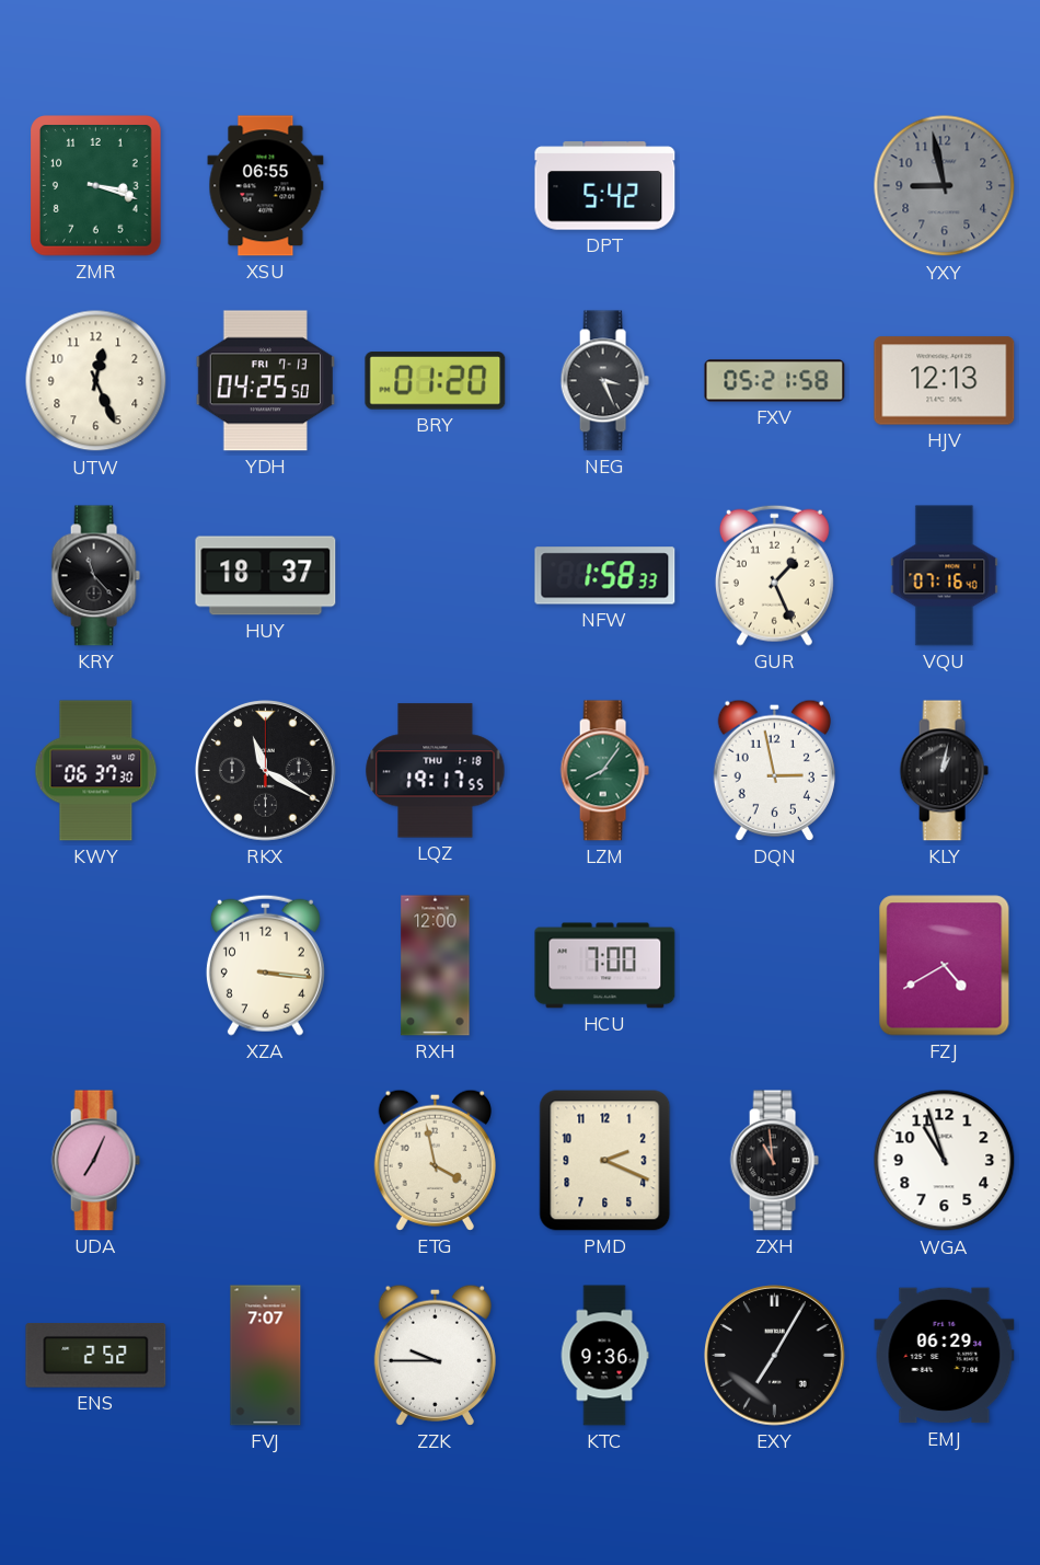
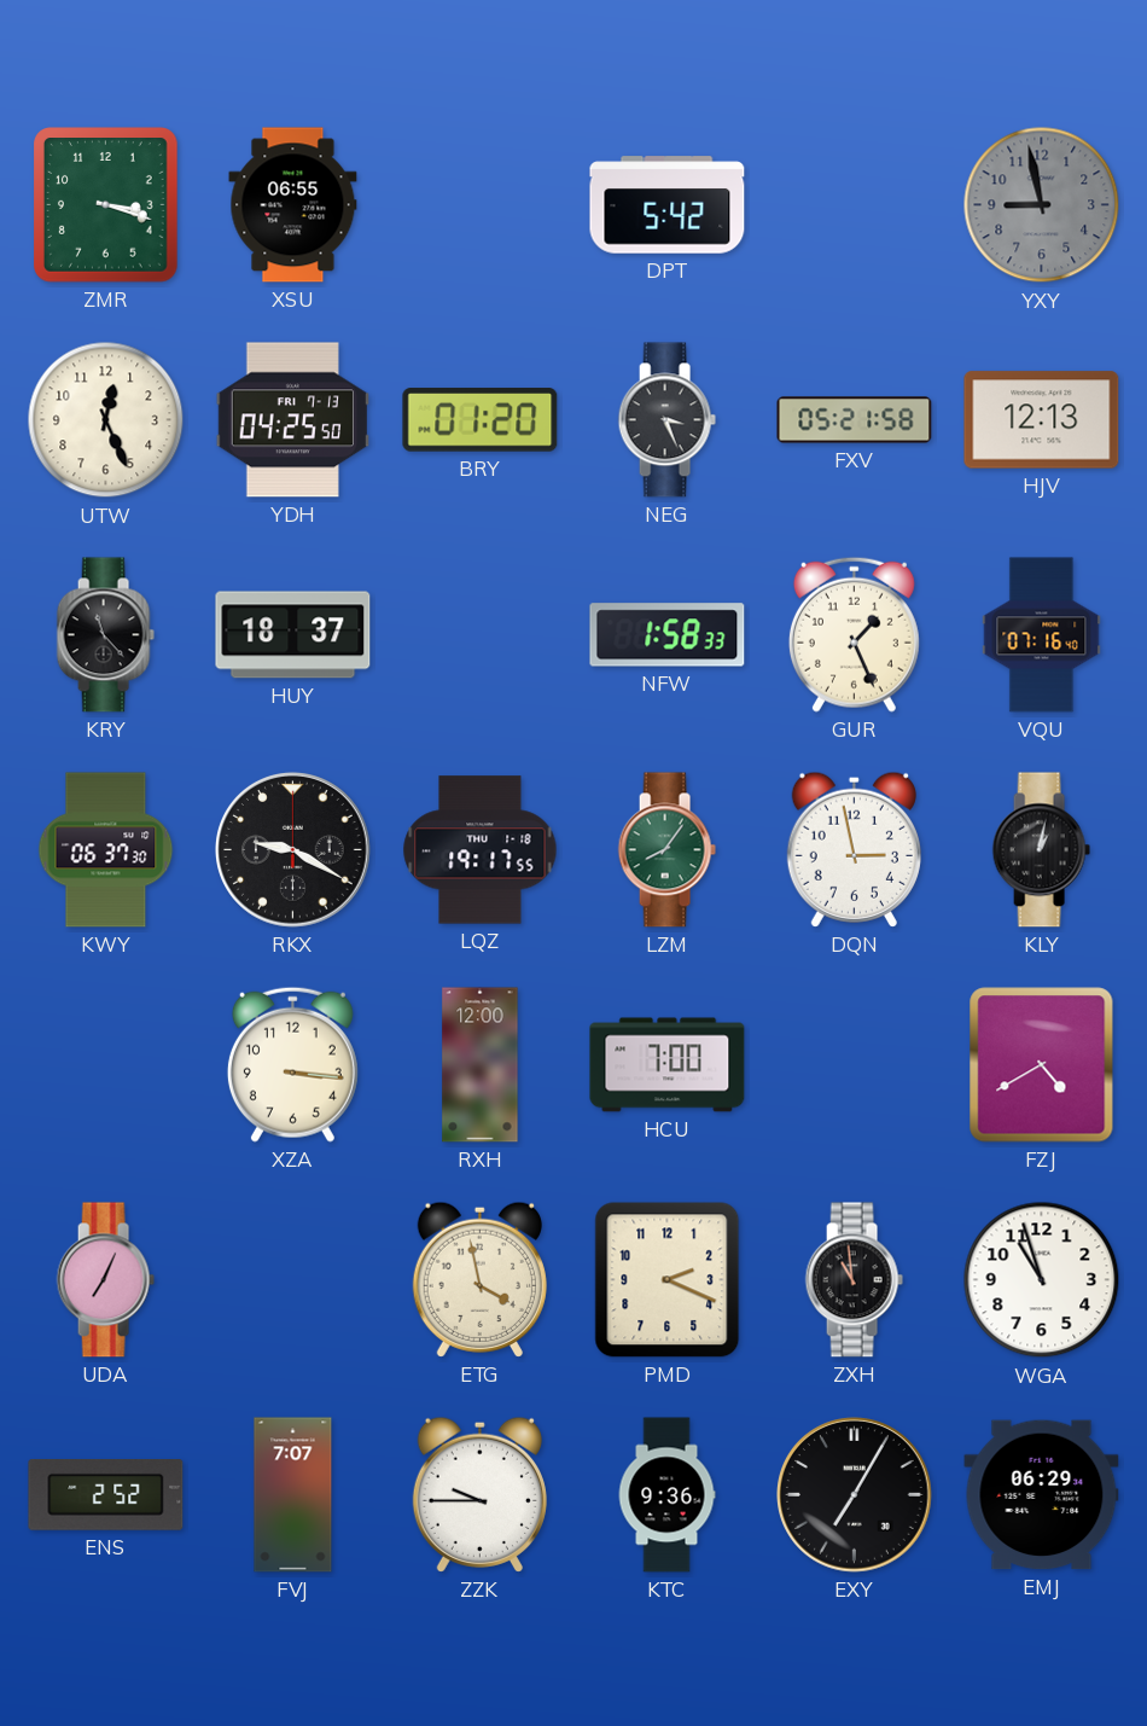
RKX: 11:20 -> 9:20 (293, 850)
